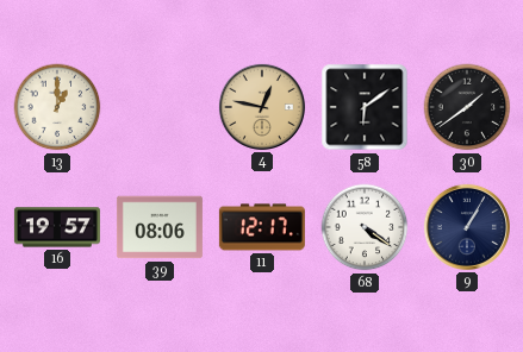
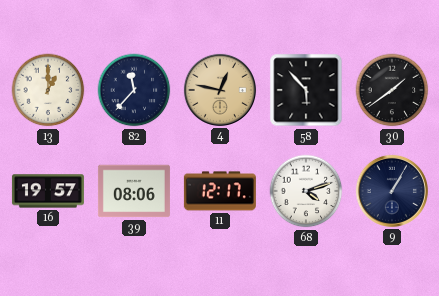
82: none -> 11:37 (134, 90)
58: 6:09 -> 5:53 (306, 90)
68: 4:21 -> 4:12 (306, 191)
